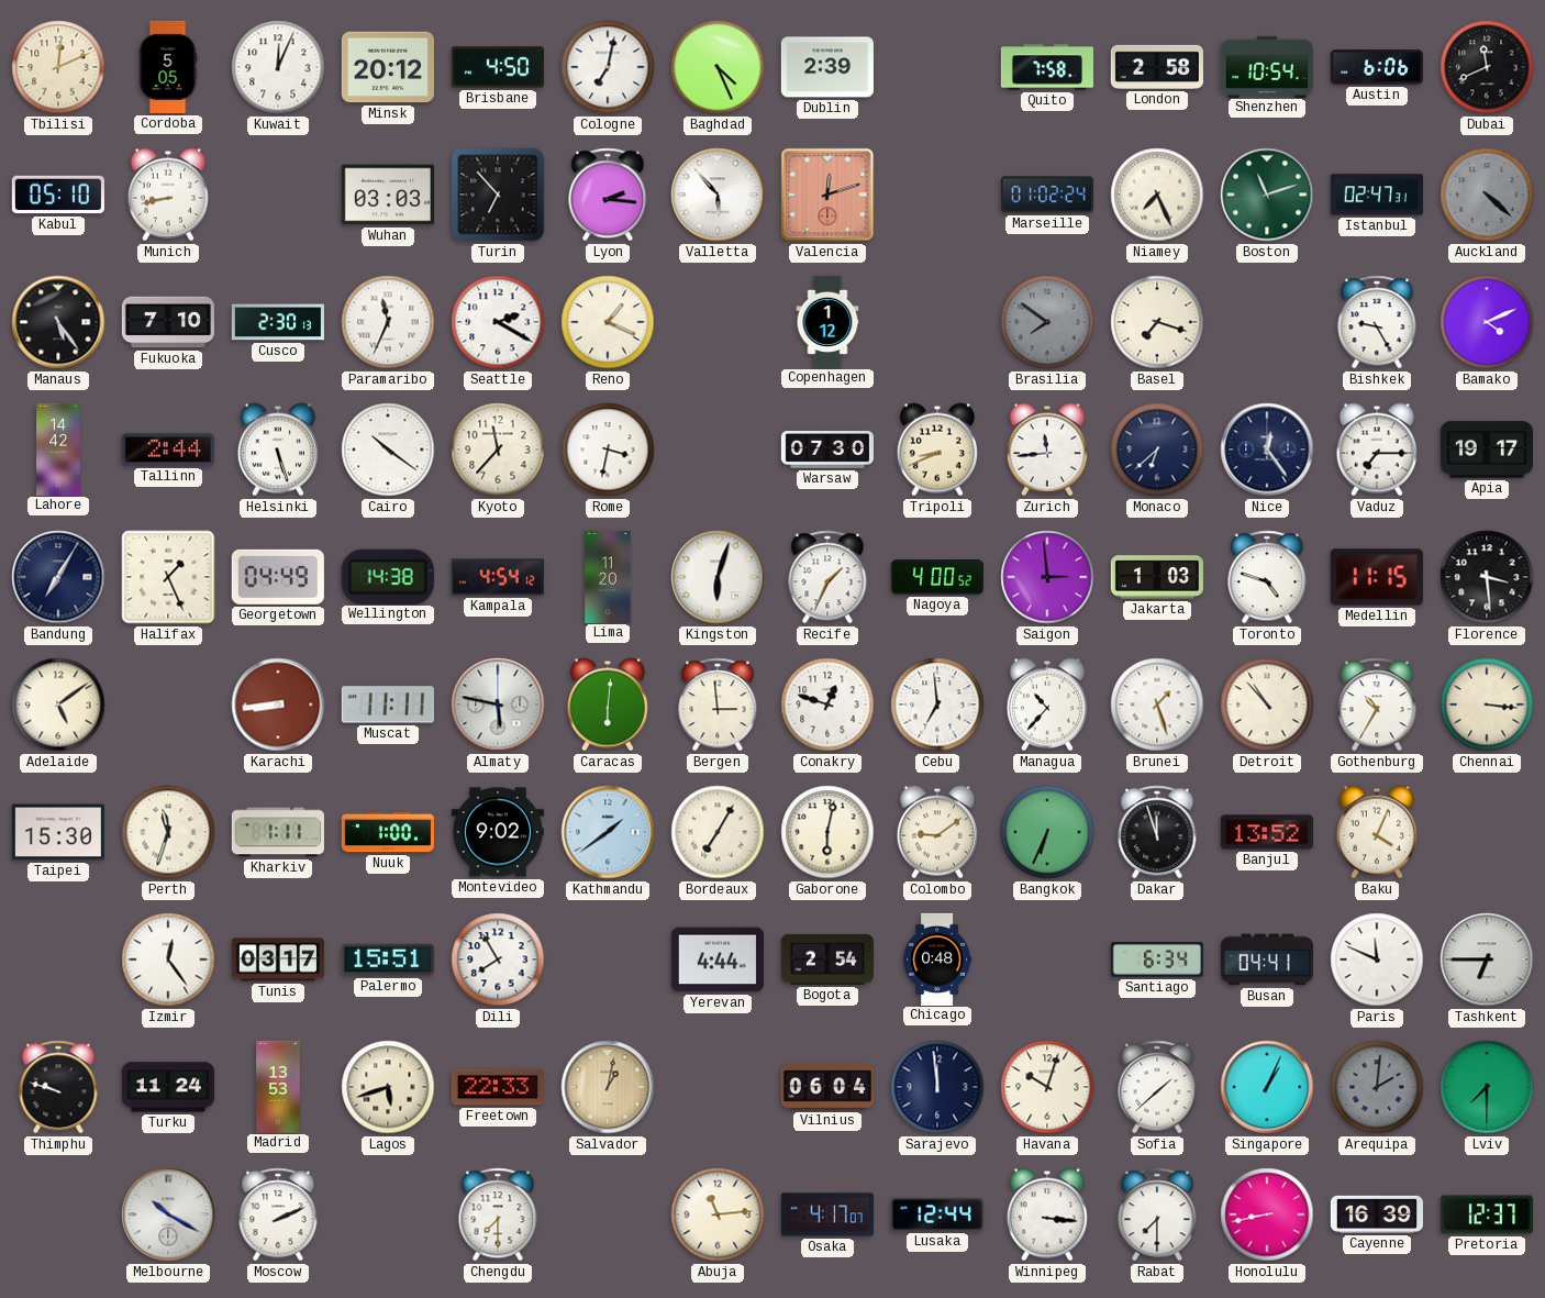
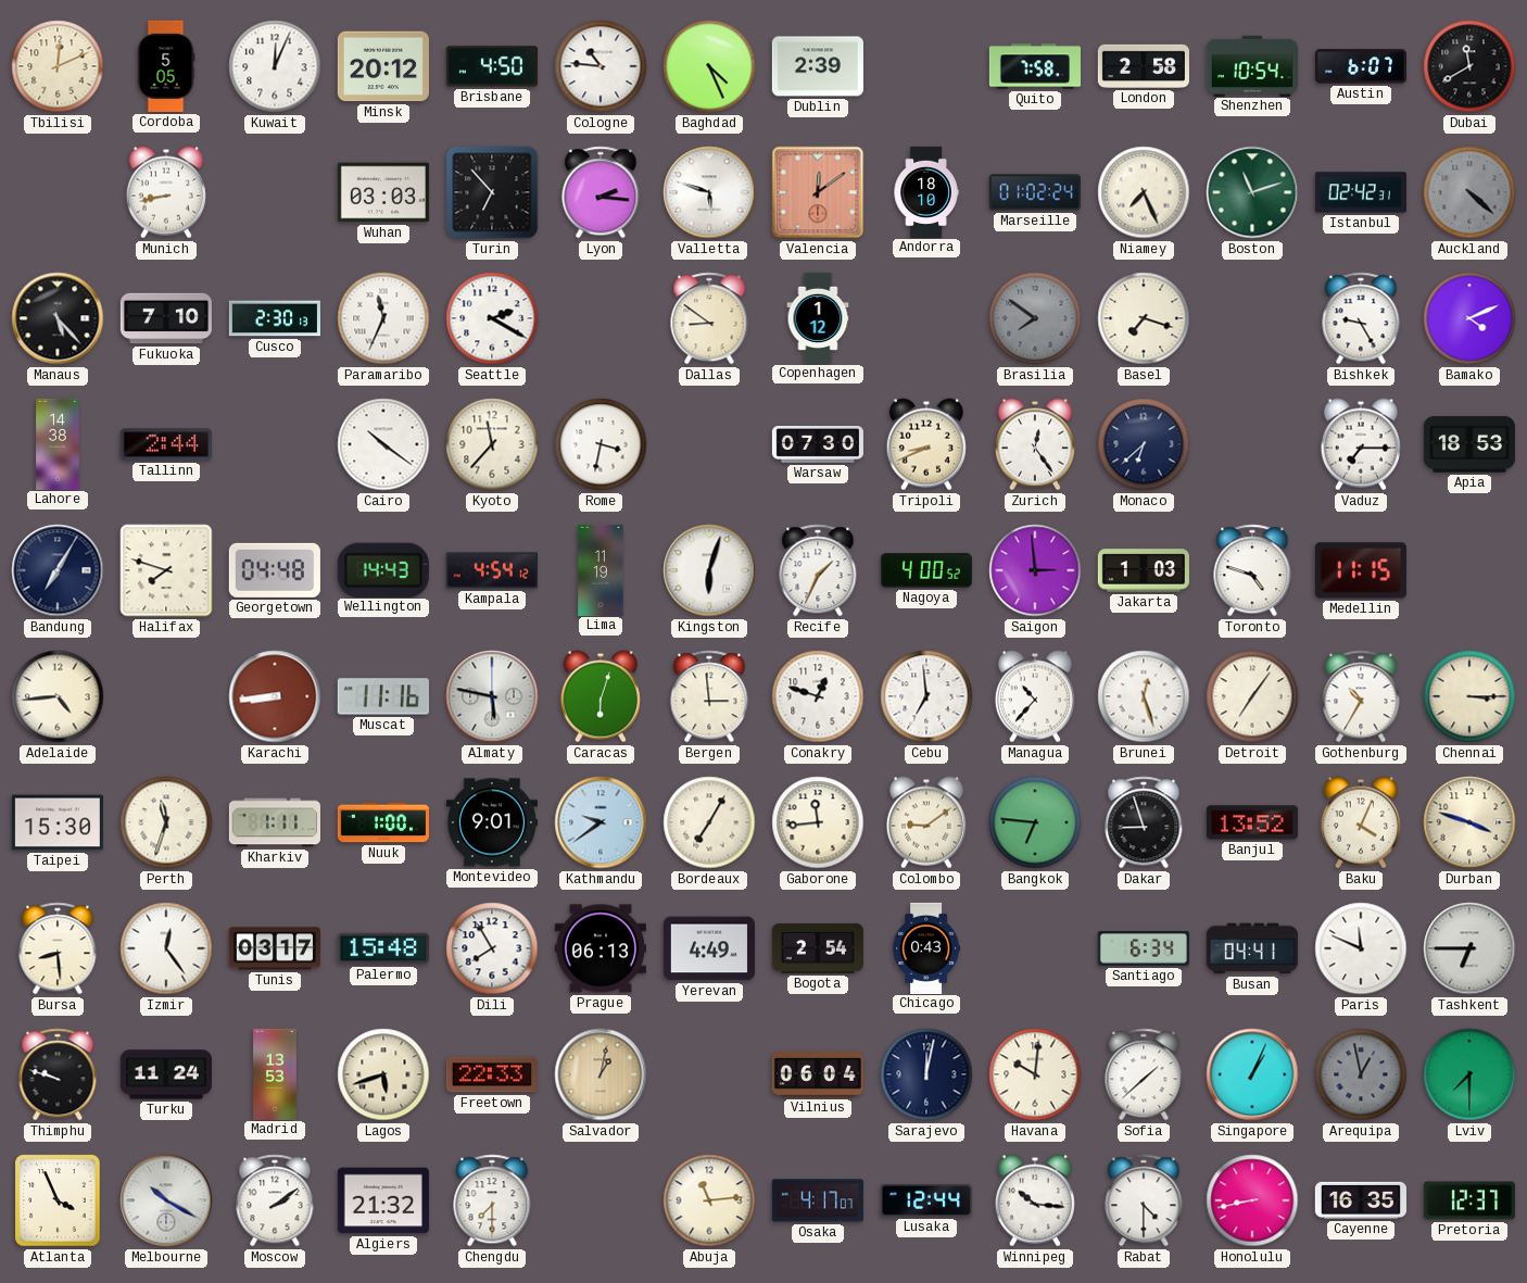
Cologne: 7:02 -> 10:46 (601, 66)
Austin: 6:06 -> 6:07 (1361, 66)
Dubai: 11:41 -> 11:40 (1469, 66)
Kabul: 05:10 -> none (58, 195)
Valletta: 5:53 -> 5:48 (709, 192)
Valencia: 12:12 -> 12:09 (818, 192)
Andorra: none -> 18:10 (926, 191)
Istanbul: 02:47 -> 02:42 (1361, 192)
Manaus: 5:24 -> 5:23 (58, 318)
Reno: 1:19 -> none (608, 322)
Dallas: none -> 8:51 (709, 318)
Lahore: 14:42 -> 14:38 (58, 443)
Helsinki: 5:27 -> none (278, 450)
Zurich: 11:44 -> 12:24 (1035, 444)
Nice: 12:24 -> none (1267, 450)
Apia: 19:17 -> 18:53 (1469, 444)
Halifax: 1:26 -> 7:48 (166, 570)
Georgetown: 04:49 -> 04:48 (275, 570)
Wellington: 14:38 -> 14:43 (383, 569)
Lima: 11:20 -> 11:19 (601, 569)
Florence: 3:29 -> none (1487, 577)
Adelaide: 5:09 -> 4:44 (58, 696)
Muscat: 11:11 -> 11:16 (383, 696)
Caracas: 6:01 -> 6:03 (601, 696)
Brunei: 1:27 -> 12:27 (1144, 696)
Detroit: 10:53 -> 7:06 (1252, 696)
Chennai: 3:16 -> 3:15 (1469, 696)
Montevideo: 9:02 -> 9:01 (492, 822)
Kathmandu: 1:39 -> 9:39 (601, 822)
Gaborone: 6:02 -> 11:44 (818, 822)
Bangkok: 6:34 -> 6:46 (1035, 822)
Dakar: 11:57 -> 8:57 (1144, 822)
Durban: none -> 3:48 (1469, 822)
Bursa: none -> 8:29 (58, 948)
Palermo: 15:51 -> 15:48 (383, 948)
Prague: none -> 06:13 (601, 948)
Yerevan: 4:44 -> 4:49 (709, 948)
Chicago: 0:48 -> 0:43 (926, 947)
Sarajevo: 11:59 -> 12:02 (926, 1074)
Havana: 10:03 -> 10:01 (1035, 1074)
Arequipa: 2:01 -> 12:58 (1361, 1074)
Atlanta: none -> 3:56 (58, 1200)
Moscow: 2:11 -> 2:09 (275, 1200)
Algiers: none -> 21:32 (383, 1200)
Winnipeg: 3:16 -> 10:16 (1035, 1200)
Rabat: 7:30 -> 4:30 (1144, 1200)
Cayenne: 16:39 -> 16:35 (1361, 1200)
